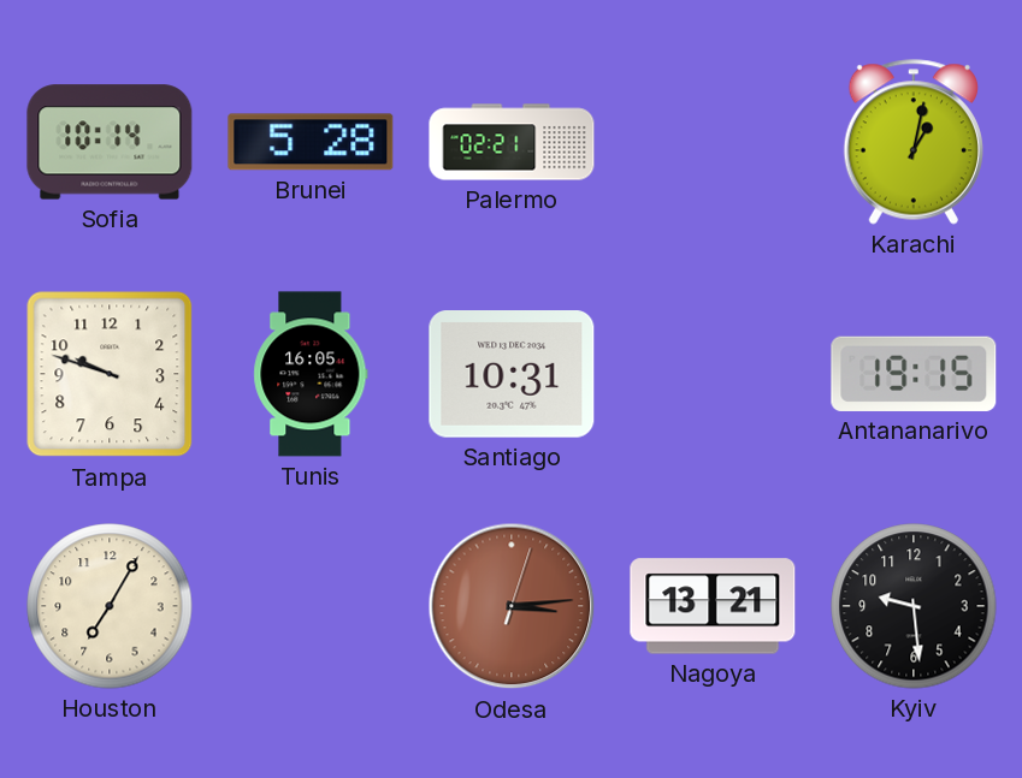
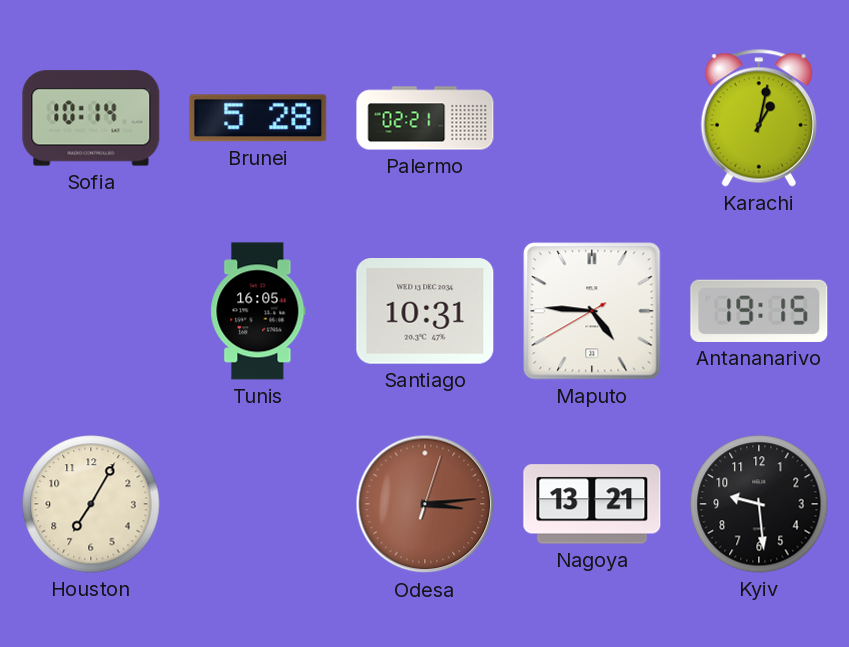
Tampa: 9:48 -> none (110, 374)
Maputo: none -> 4:45 (592, 311)
